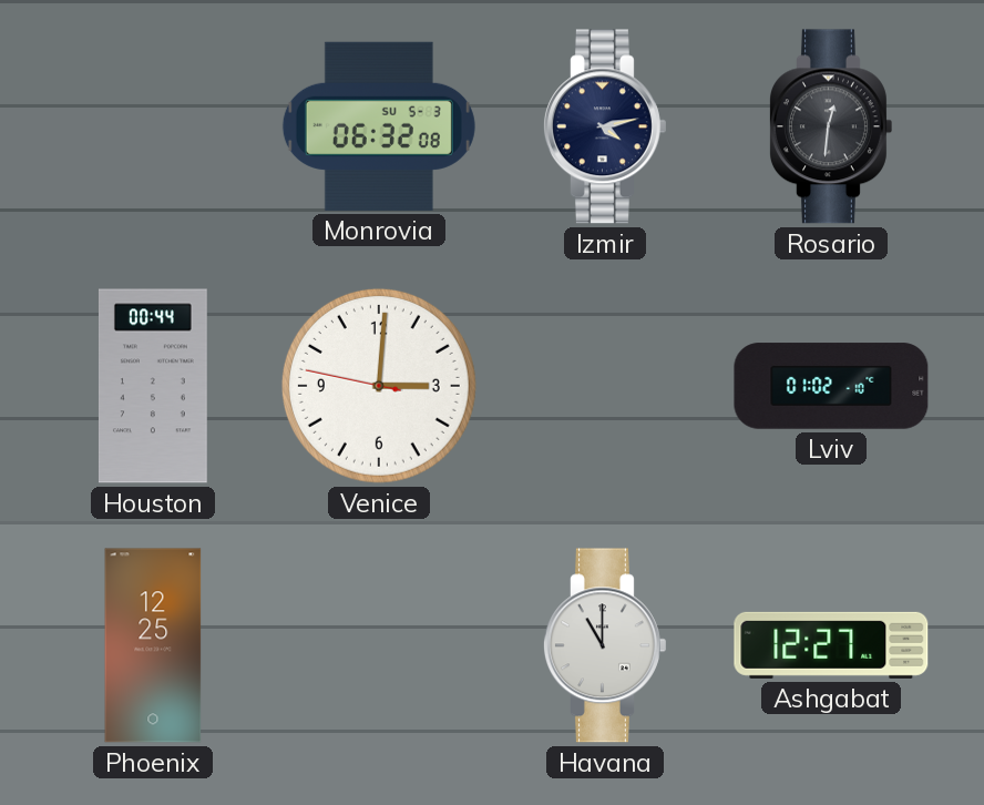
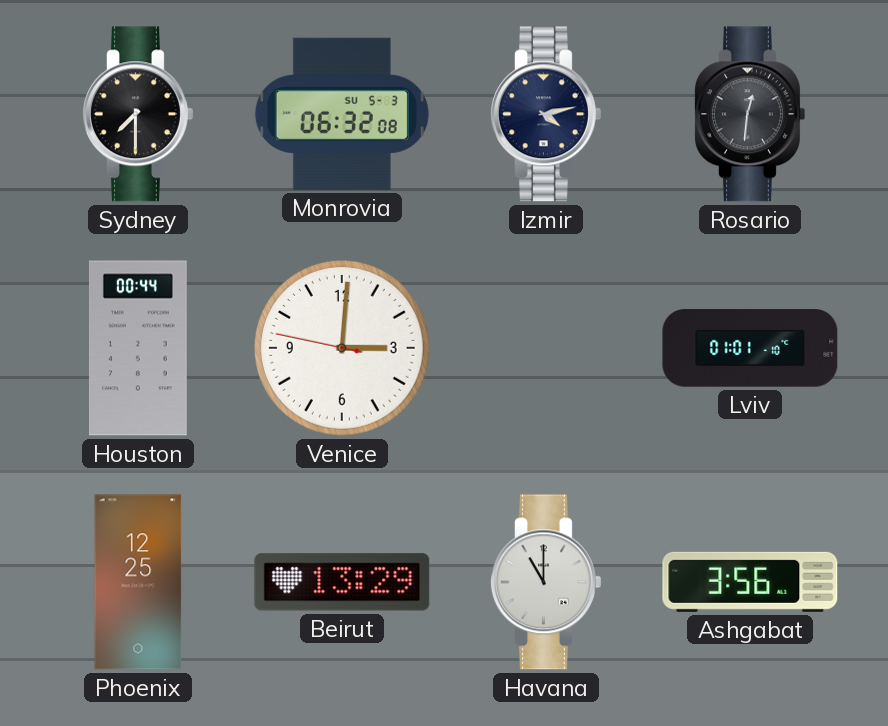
Sydney: none -> 7:30 (137, 114)
Lviv: 01:02 -> 01:01 (750, 348)
Beirut: none -> 13:29 (342, 582)
Ashgabat: 12:27 -> 3:56 (750, 582)
